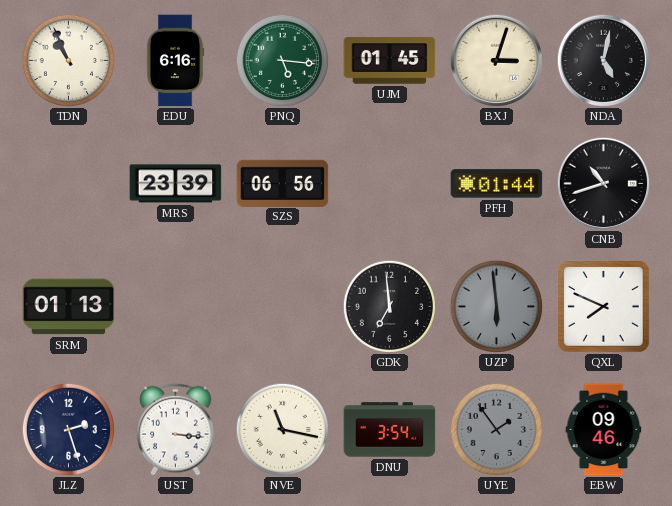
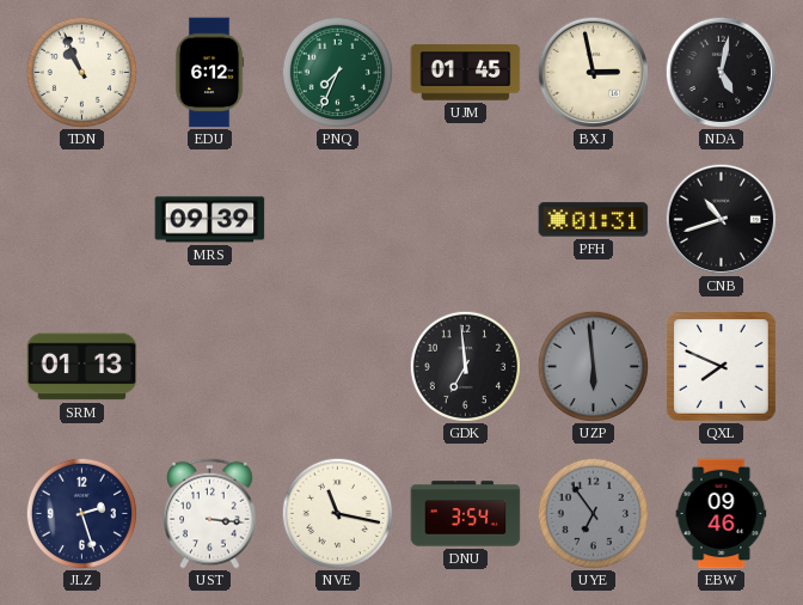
EDU: 6:16 -> 6:12 (209, 73)
PNQ: 5:16 -> 7:34 (337, 72)
BXJ: 3:03 -> 2:58 (593, 72)
MRS: 23:39 -> 09:39 (210, 220)
SZS: 06:56 -> none (283, 183)
PFH: 01:44 -> 01:31 (594, 220)
UYE: 1:54 -> 6:54 (593, 513)
